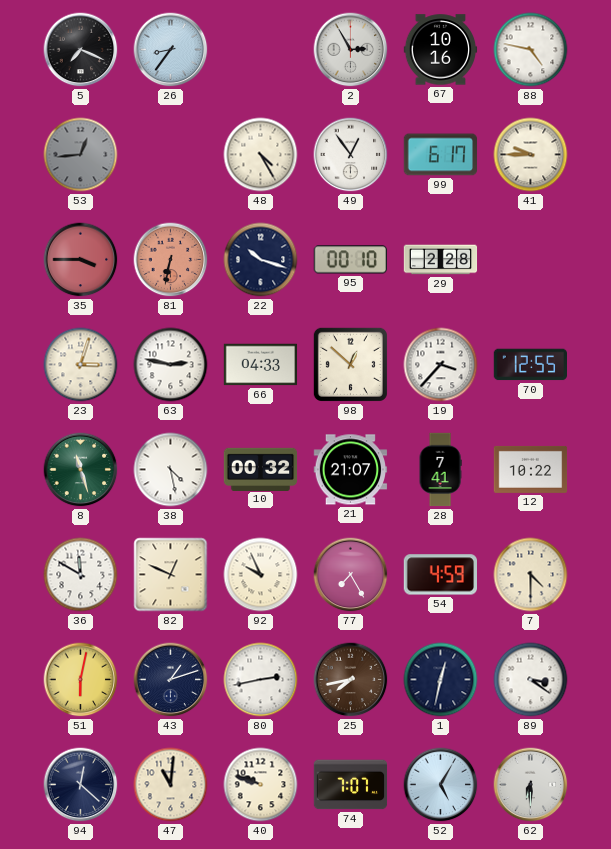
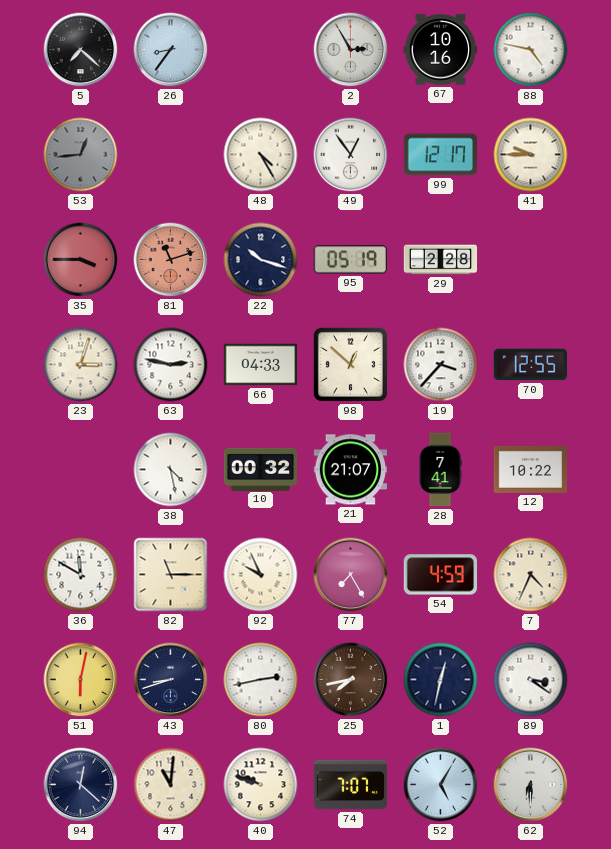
5: 7:19 -> 7:22 (81, 50)
99: 6:17 -> 12:17 (441, 155)
81: 6:32 -> 11:12 (171, 260)
95: 00:10 -> 05:19 (350, 260)
8: 11:27 -> none (81, 470)
82: 12:49 -> 11:15 (171, 575)
7: 4:30 -> 4:34 (531, 575)
43: 1:12 -> 8:42 (171, 680)
